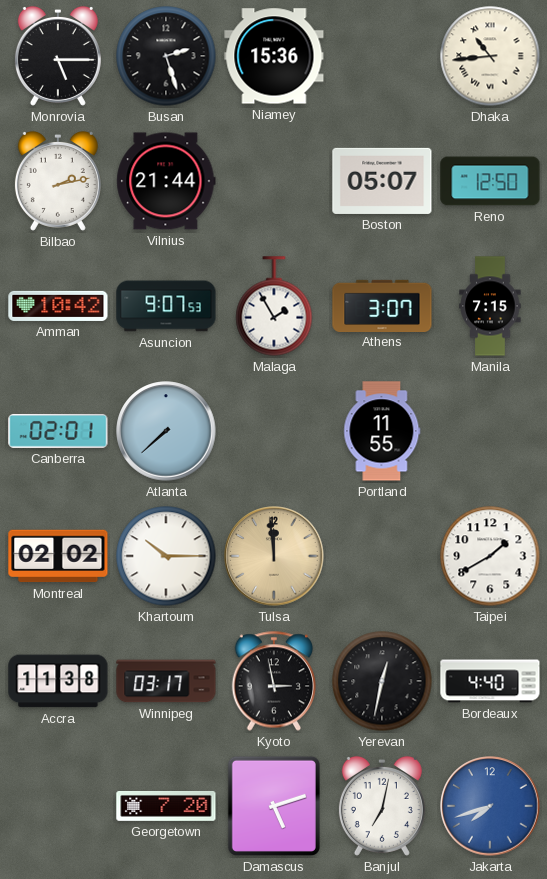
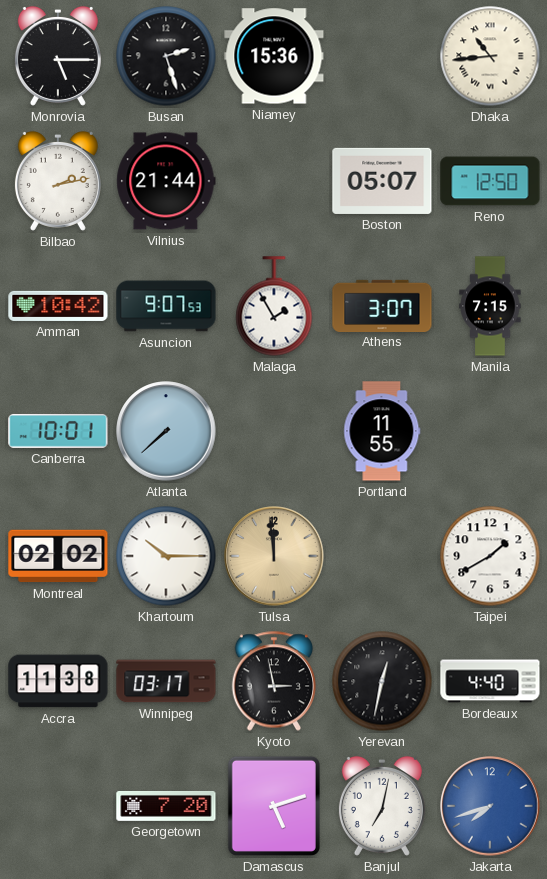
Canberra: 02:01 -> 10:01 (58, 431)
